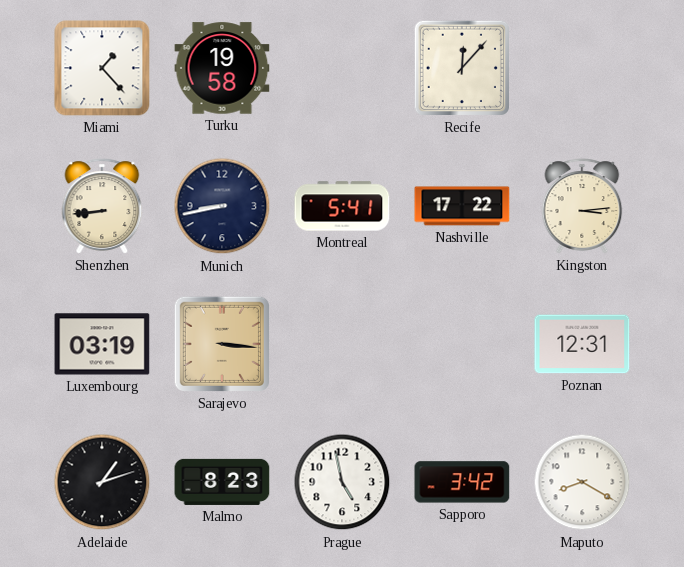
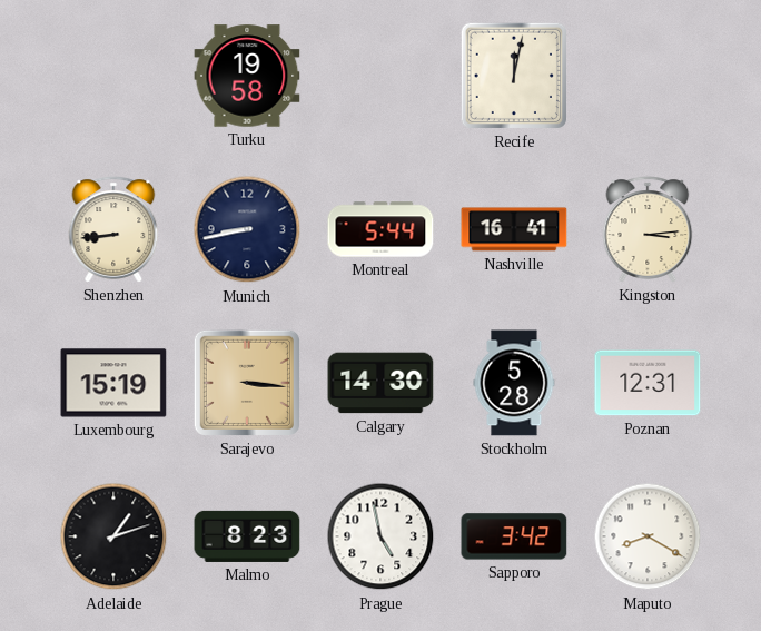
Miami: 1:23 -> none (102, 68)
Recife: 12:07 -> 12:02 (514, 76)
Montreal: 5:41 -> 5:44 (381, 229)
Nashville: 17:22 -> 16:41 (514, 229)
Luxembourg: 03:19 -> 15:19 (113, 383)
Calgary: none -> 14:30 (381, 383)
Stockholm: none -> 5:28 (514, 383)
